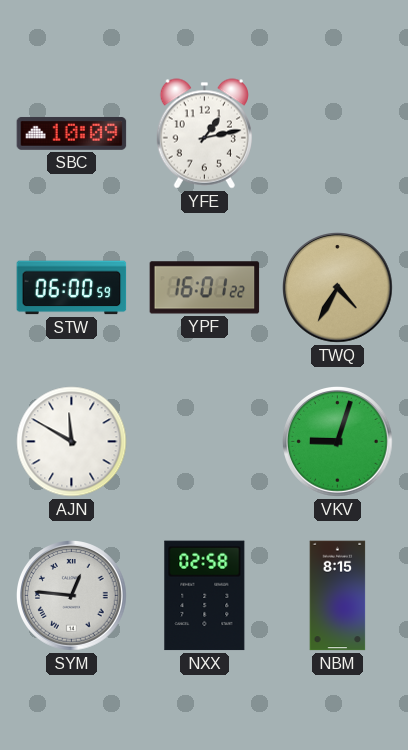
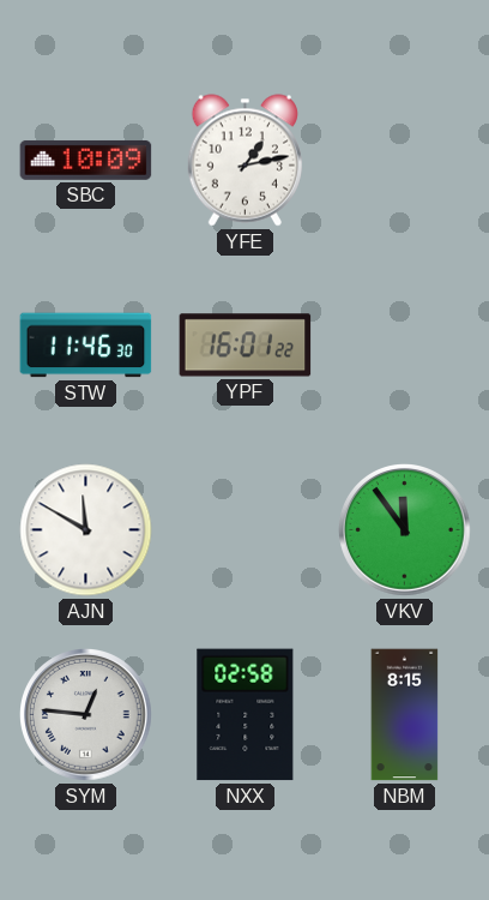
STW: 06:00 -> 11:46 (86, 346)
TWQ: 4:35 -> none (338, 288)
VKV: 9:03 -> 11:54 (405, 530)
